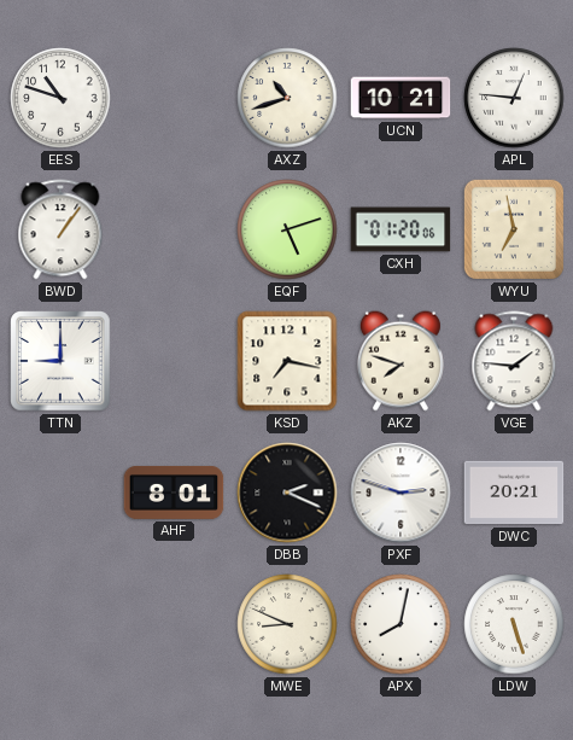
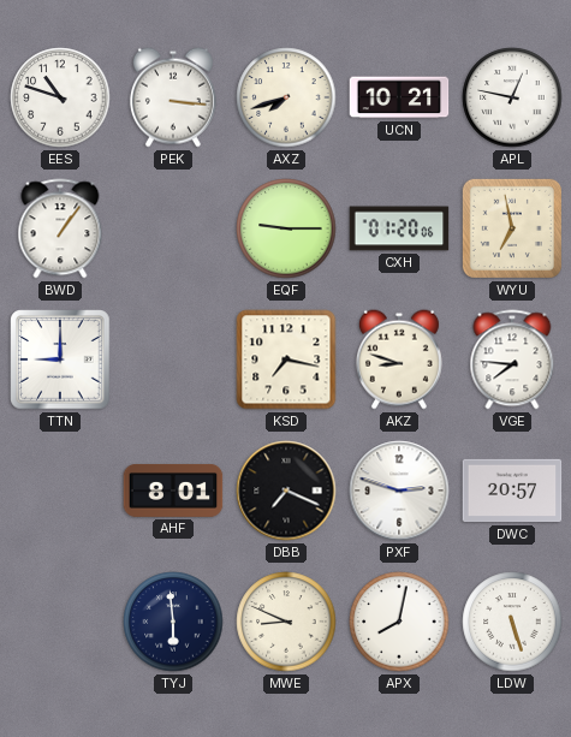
PEK: none -> 3:16 (173, 97)
AXZ: 10:42 -> 7:42 (286, 97)
APL: 12:46 -> 12:47 (512, 97)
EQF: 5:12 -> 9:15 (286, 228)
AKZ: 7:48 -> 8:48 (399, 359)
VGE: 1:46 -> 7:46 (512, 359)
DBB: 2:19 -> 7:19 (286, 491)
DWC: 20:21 -> 20:57 (512, 491)
TYJ: none -> 5:59 (173, 622)
